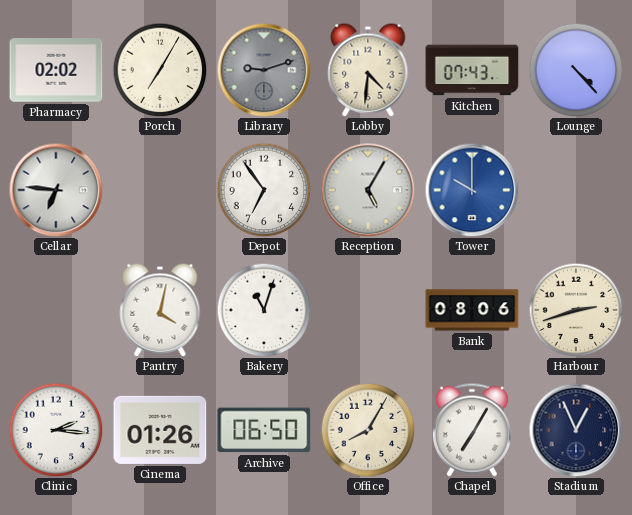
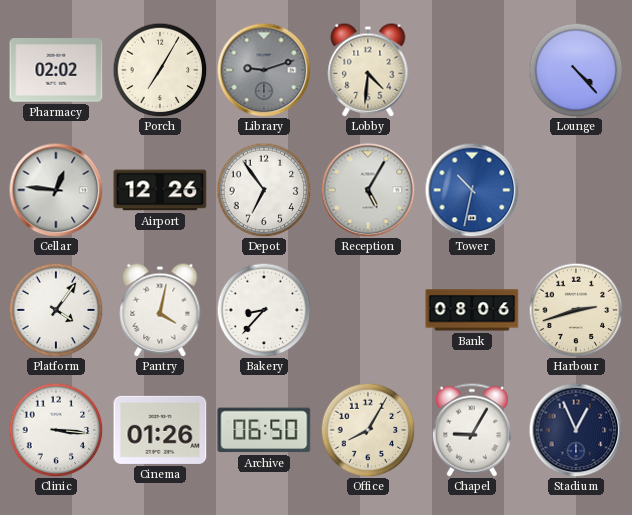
Kitchen: 07:43 -> none (472, 70)
Cellar: 6:46 -> 12:46 (56, 190)
Airport: none -> 12:26 (160, 190)
Tower: 10:00 -> 10:32 (472, 190)
Platform: none -> 4:06 (56, 310)
Bakery: 11:03 -> 8:37 (264, 310)
Clinic: 2:16 -> 3:16 (56, 430)
Chapel: 7:05 -> 9:05 (472, 430)
